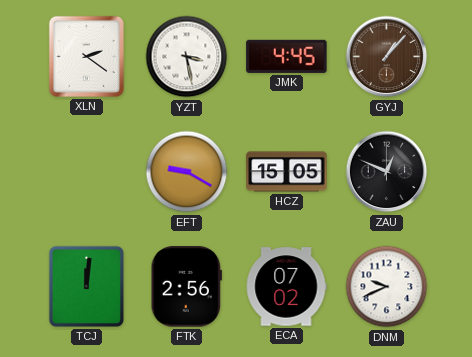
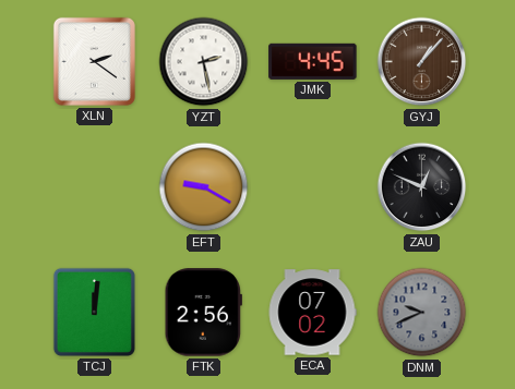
YZT: 3:28 -> 2:28 (204, 62)
HCZ: 15:05 -> none (287, 172)
DNM dial: white -> grey (422, 313)
